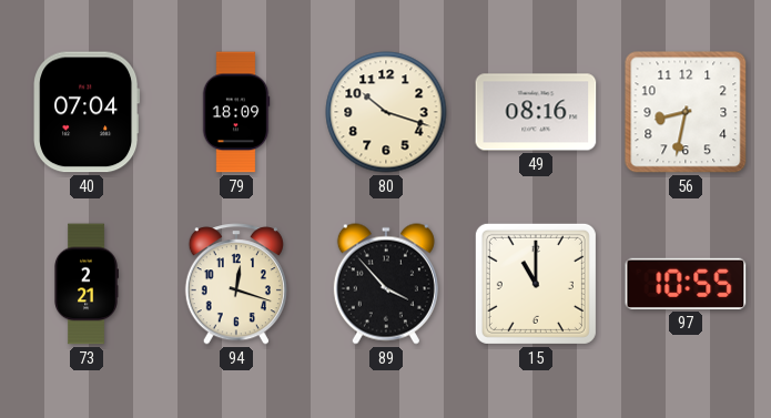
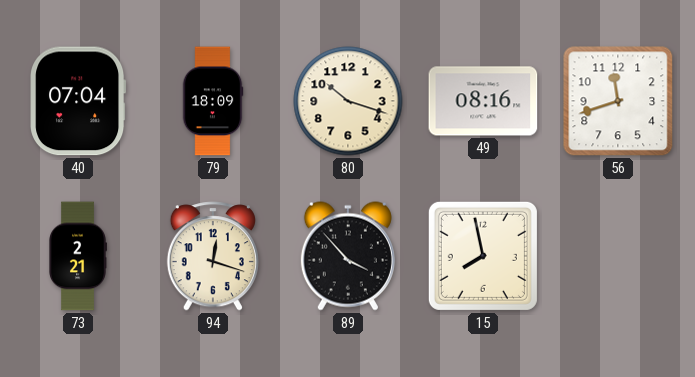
56: 8:32 -> 11:42 (618, 101)
15: 11:00 -> 7:58 (483, 256)
97: 10:55 -> none (686, 284)
